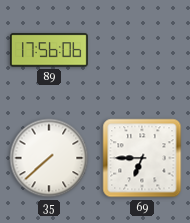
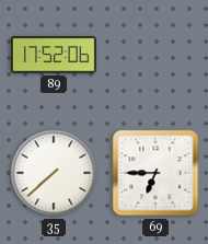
89: 17:56 -> 17:52 (54, 55)
